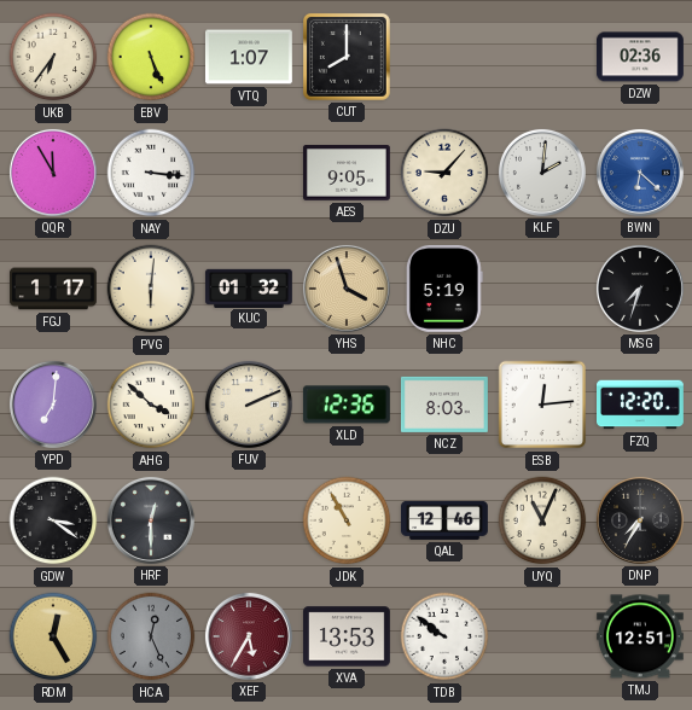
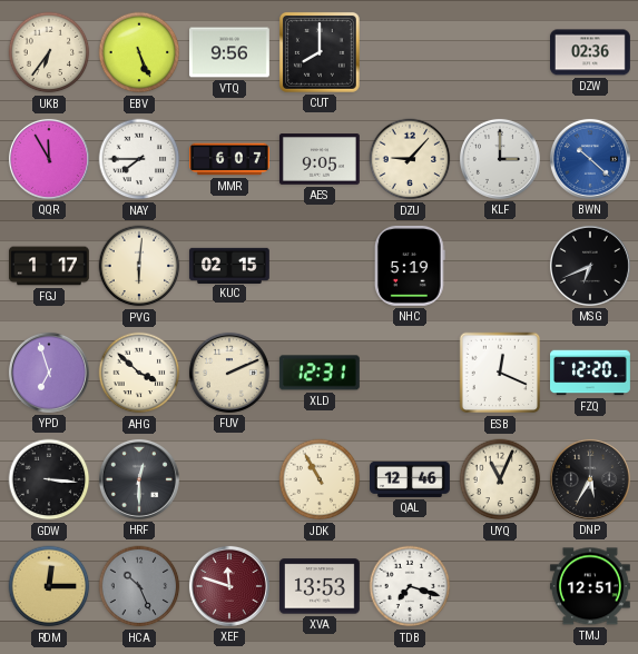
VTQ: 1:07 -> 9:56 (229, 52)
NAY: 3:16 -> 7:45 (139, 159)
MMR: none -> 6:07 (230, 159)
KLF: 2:01 -> 3:00 (500, 159)
BWN: 6:22 -> 10:22 (590, 159)
KUC: 01:32 -> 02:15 (229, 265)
YHS: 3:57 -> none (347, 289)
MSG: 7:33 -> 6:41 (590, 266)
YPD: 7:01 -> 6:57 (49, 373)
XLD: 12:36 -> 12:31 (320, 373)
NCZ: 8:03 -> none (444, 405)
ESB: 12:14 -> 12:19 (500, 373)
GDW: 3:21 -> 3:16 (49, 479)
DNP: 7:35 -> 5:35 (590, 479)
RDM: 12:25 -> 12:15 (49, 586)
HCA: 12:26 -> 10:26 (139, 586)
XEF: 5:35 -> 11:48 (229, 586)
TDB: 9:51 -> 7:18 (410, 586)
